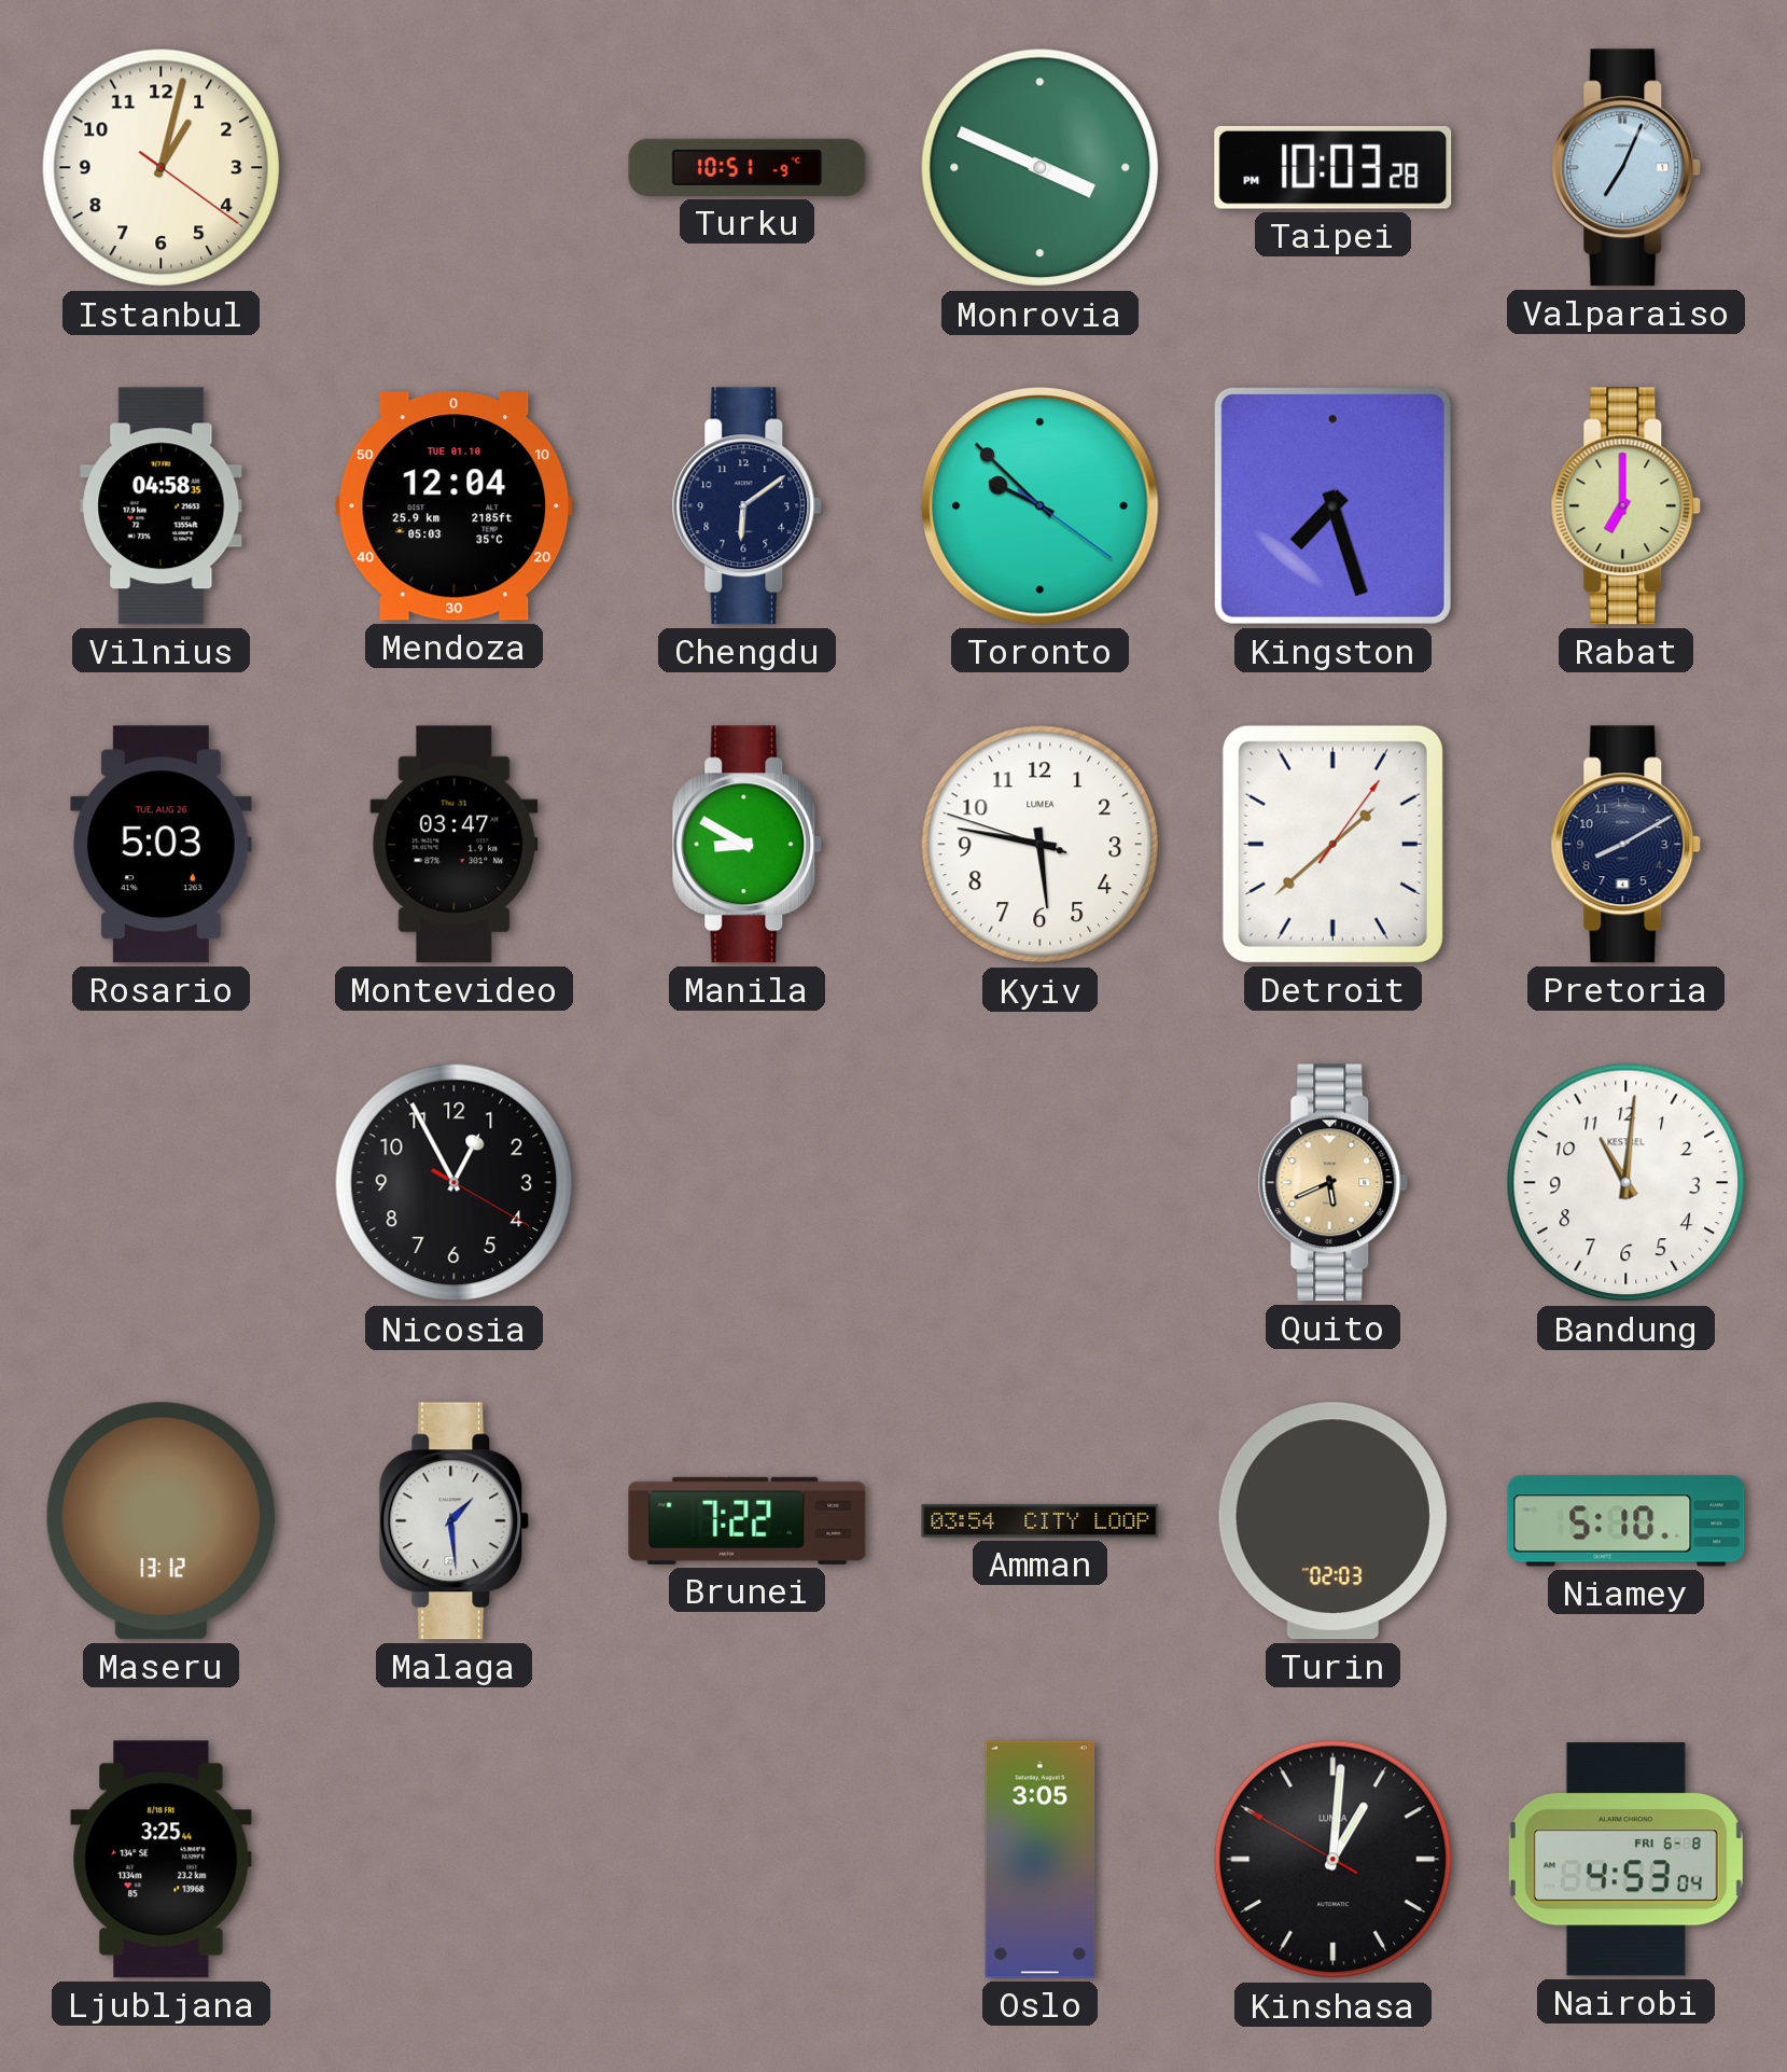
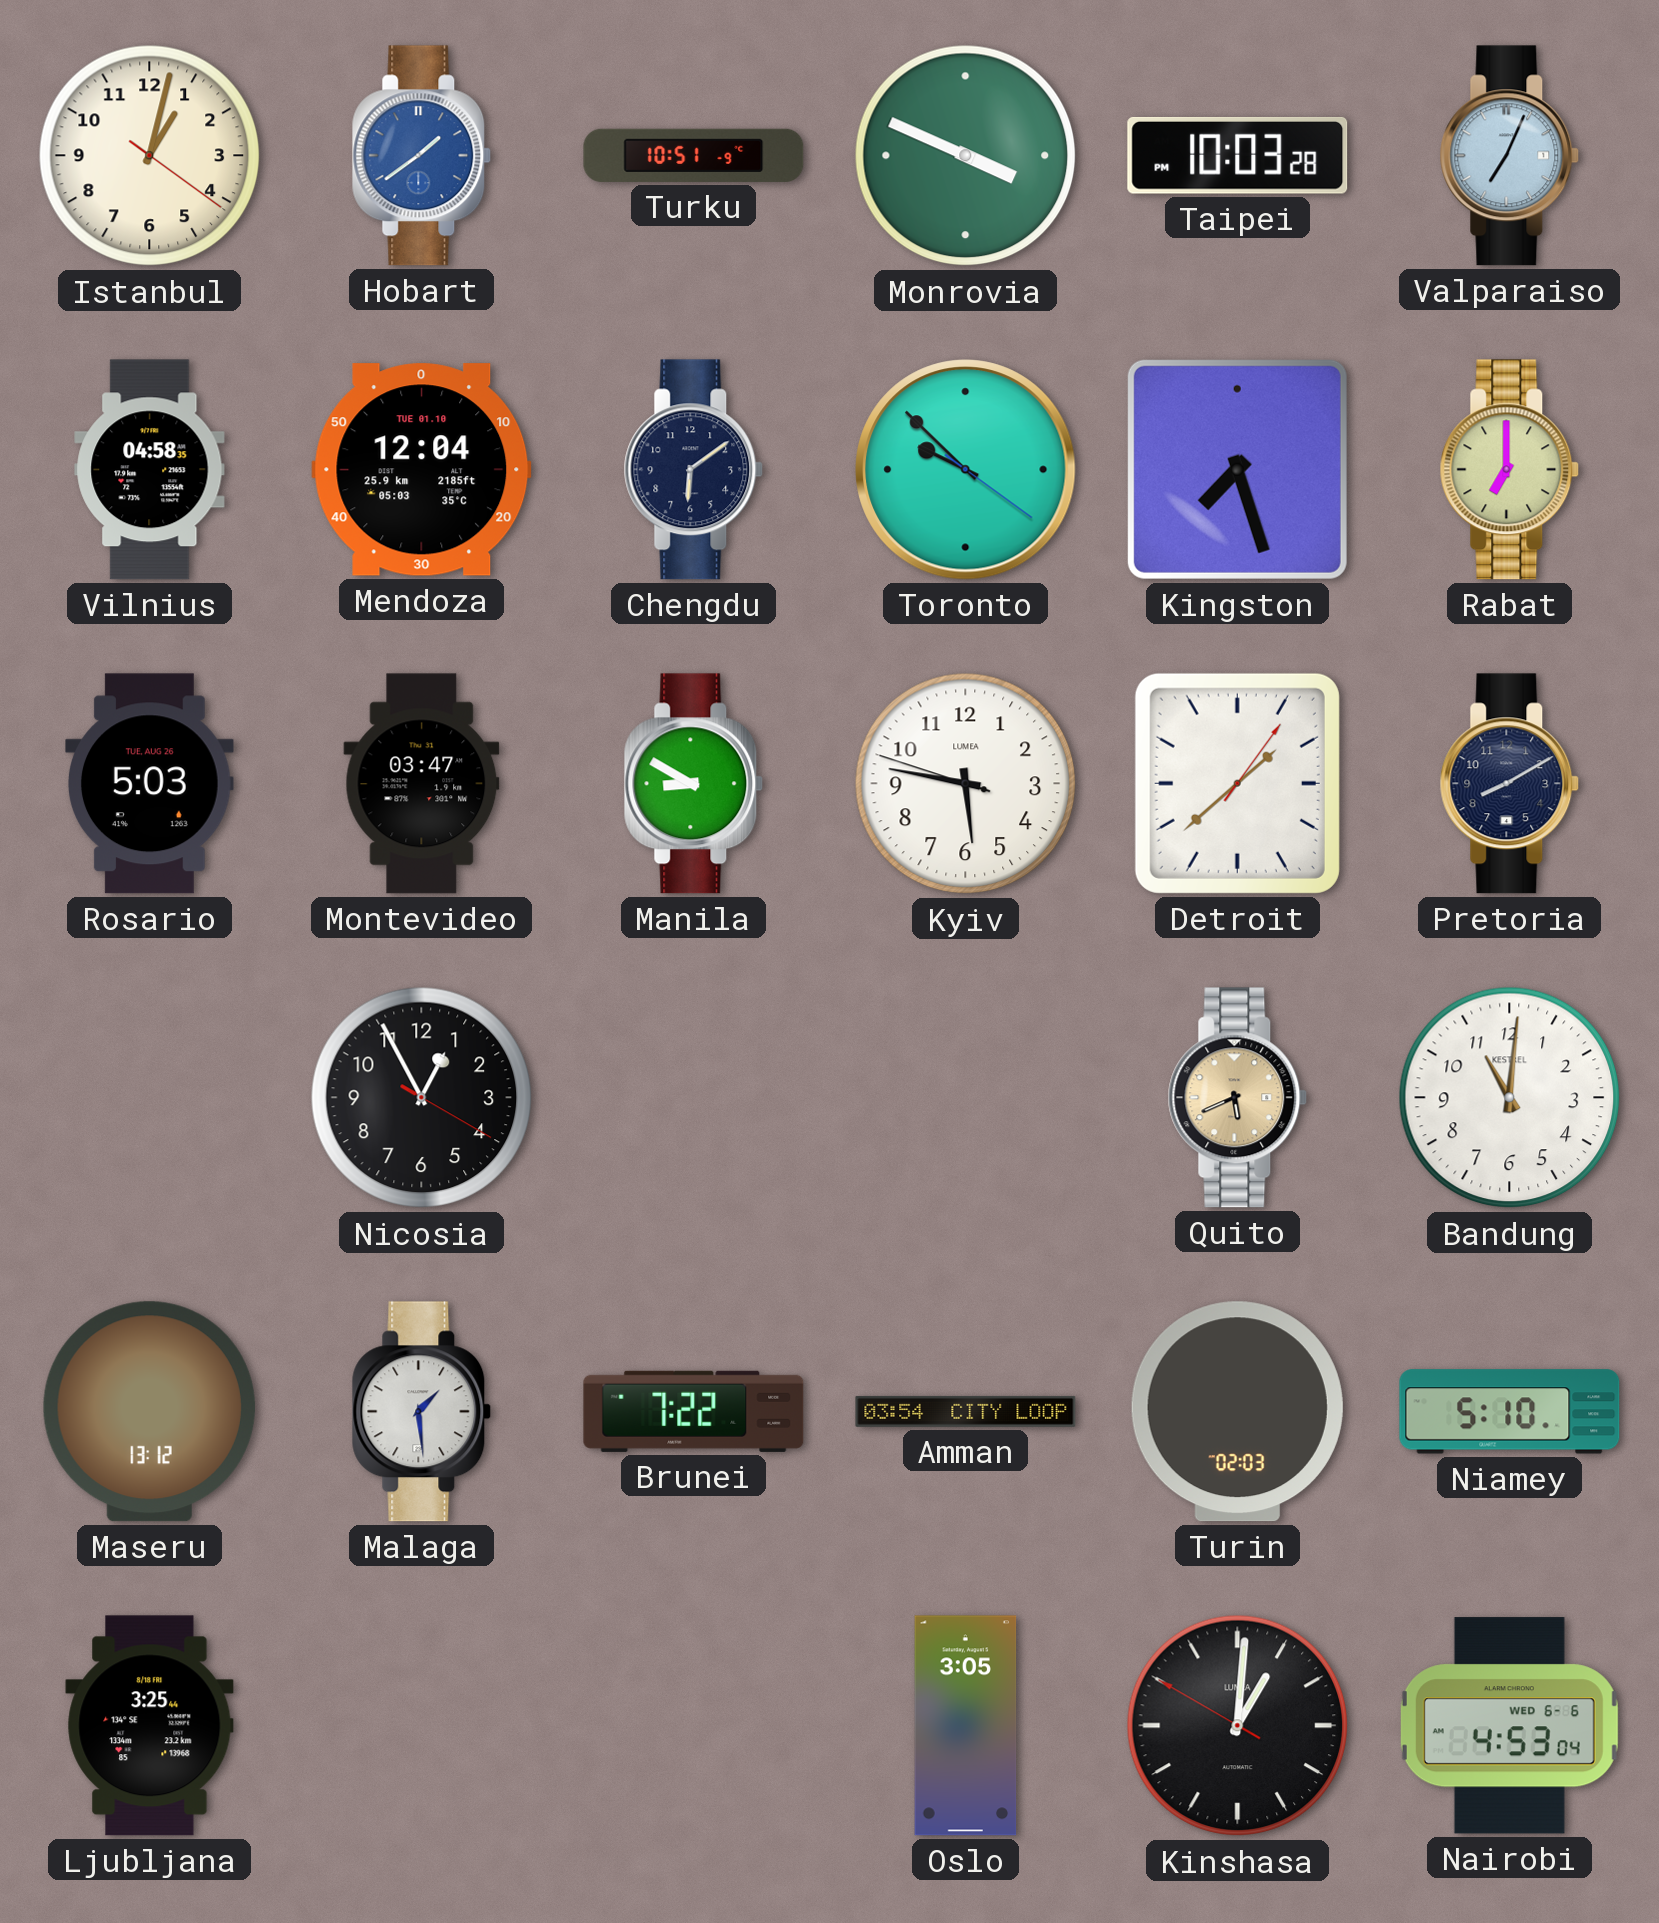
Hobart: none -> 1:39 (422, 156)
Nairobi date: FRI 6-8 -> WED 6-6 (1509, 1726)
